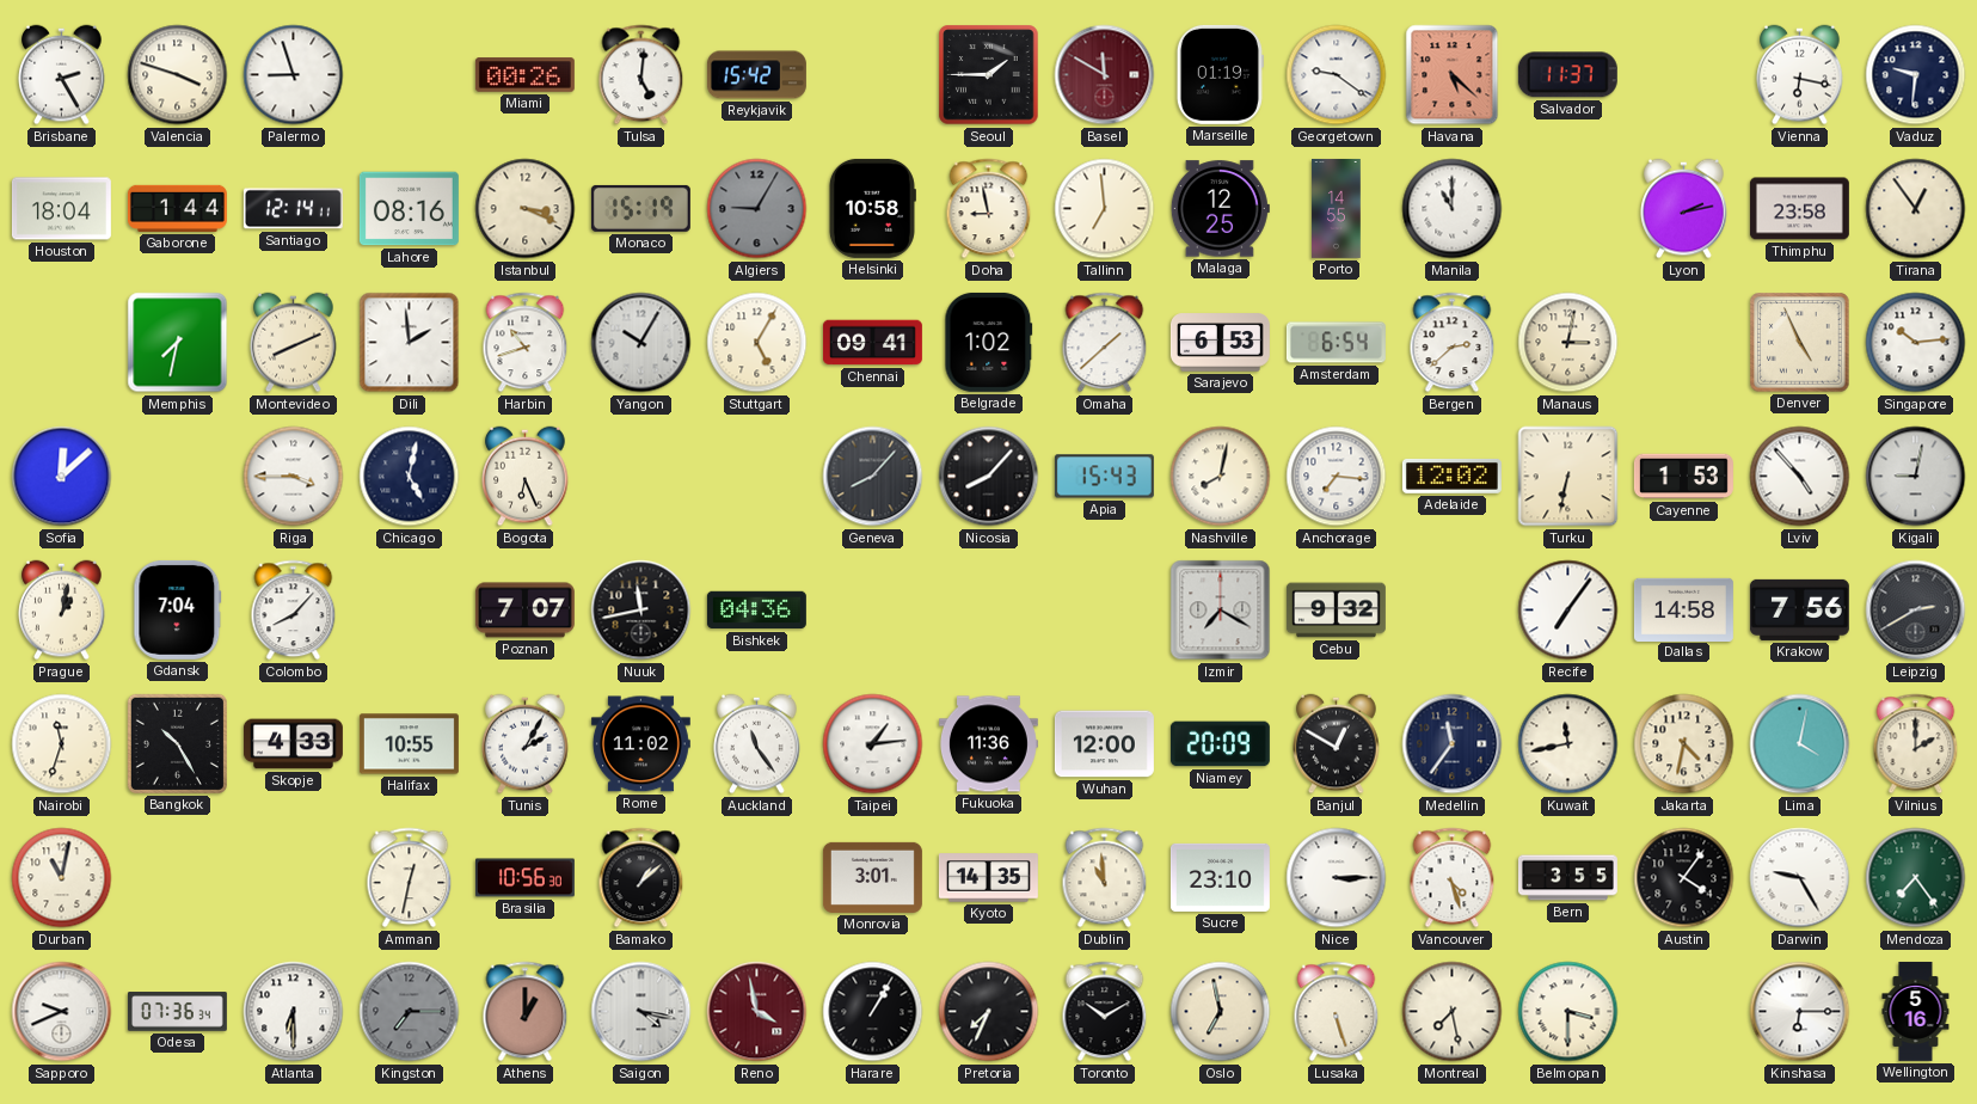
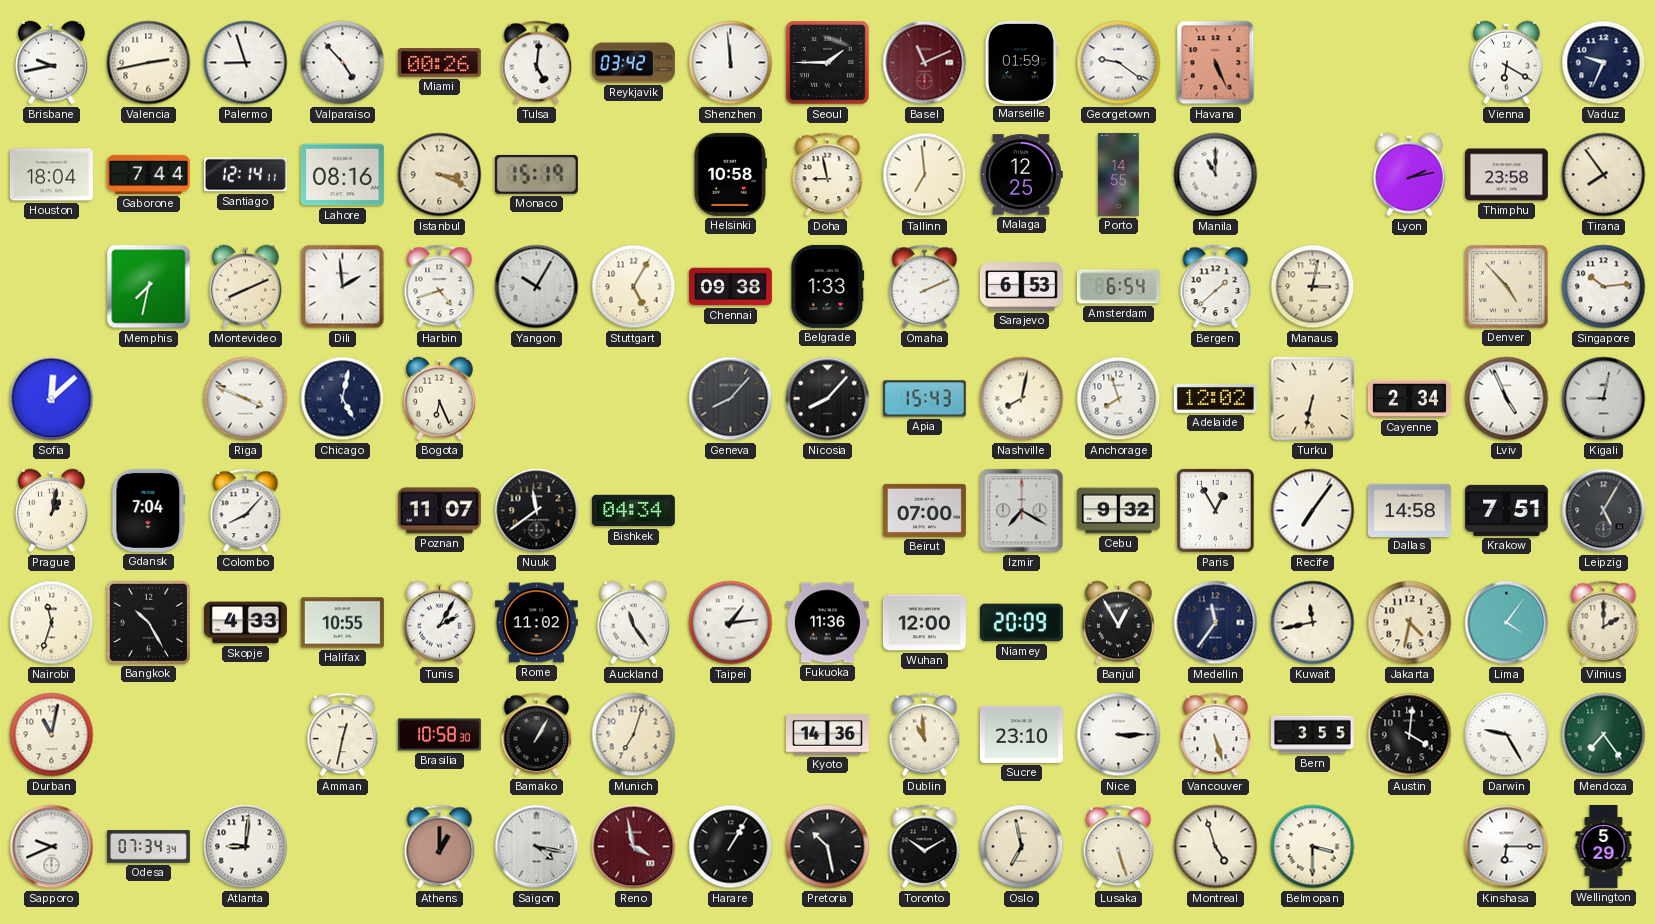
Brisbane: 2:25 -> 9:43 (52, 63)
Valencia: 3:48 -> 2:43 (149, 63)
Valparaiso: none -> 4:53 (343, 63)
Reykjavik: 15:42 -> 03:42 (633, 63)
Shenzhen: none -> 11:59 (731, 63)
Basel: 11:50 -> 11:11 (925, 63)
Marseille: 01:19 -> 01:59 (1021, 62)
Havana: 5:22 -> 5:26 (1216, 63)
Salvador: 11:37 -> none (1567, 75)
Vienna: 6:17 -> 6:20 (1507, 63)
Vaduz: 9:31 -> 9:34 (1604, 63)
Gaborone: 1:44 -> 7:44 (148, 174)
Algiers: 9:05 -> none (757, 209)
Tirana: 12:54 -> 7:54 (1604, 175)
Harbin: 10:42 -> 4:42 (440, 287)
Chennai: 09:41 -> 09:38 (730, 287)
Belgrade: 1:02 -> 1:33 (828, 286)
Omaha: 1:38 -> 2:11 (925, 287)
Bergen: 2:38 -> 1:38 (1216, 287)
Denver: 4:56 -> 4:53 (1507, 287)
Riga: 3:45 -> 3:49 (246, 399)
Anchorage: 7:16 -> 7:57 (1119, 399)
Cayenne: 1:53 -> 2:34 (1409, 399)
Lviv: 4:53 -> 4:56 (1507, 399)
Poznan: 7:07 -> 11:07 (439, 511)
Nuuk: 11:43 -> 11:39 (537, 511)
Bishkek: 04:36 -> 04:34 (633, 511)
Beirut: none -> 07:00 (924, 510)
Paris: none -> 12:55 (1216, 511)
Krakow: 7:56 -> 7:51 (1506, 510)
Leipzig: 2:40 -> 5:05 (1604, 511)
Banjul: 12:50 -> 12:55 (1119, 623)
Lima: 4:02 -> 4:06 (1507, 623)
Brasilia: 10:56 -> 10:58 (439, 735)
Bamako: 1:08 -> 1:05 (537, 735)
Munich: none -> 7:03 (634, 735)
Monrovia: 3:01 -> none (872, 877)
Kyoto: 14:35 -> 14:36 (827, 735)
Vancouver: 4:27 -> 5:27 (1216, 735)
Austin: 4:06 -> 4:01 (1410, 735)
Odesa: 07:36 -> 07:34 (148, 847)
Atlanta: 6:30 -> 9:01 (246, 847)
Kingston: 7:15 -> none (410, 1012)
Pretoria: 7:34 -> 10:28 (828, 847)
Montreal: 7:28 -> 4:57 (1216, 847)
Wellington: 5:16 -> 5:29 (1604, 846)
